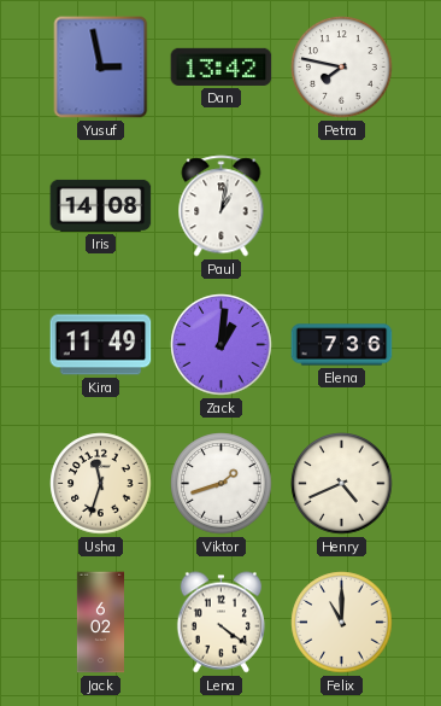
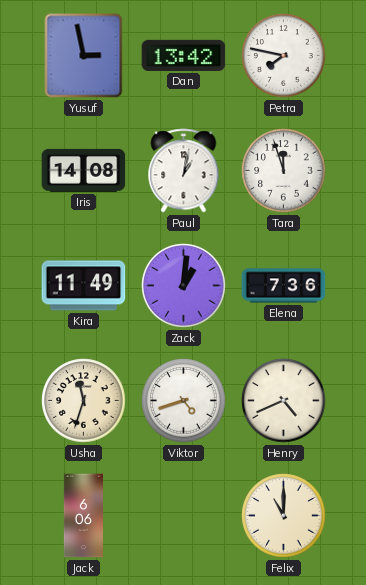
Tara: none -> 11:57 (284, 171)
Viktor: 1:42 -> 4:42 (184, 401)
Jack: 6:02 -> 6:06 (83, 516)
Lena: 4:21 -> none (220, 623)
